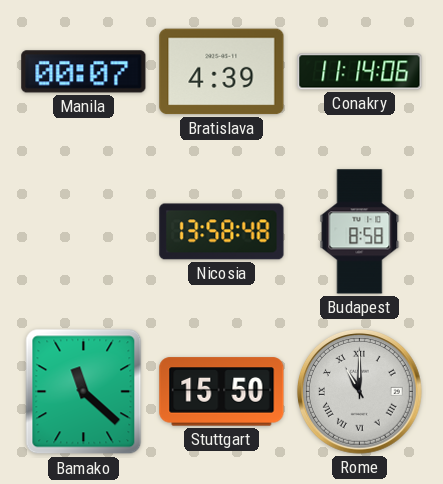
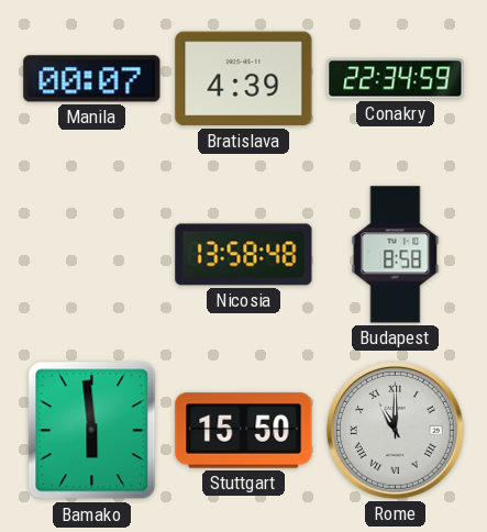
Conakry: 11:14 -> 22:34 (396, 79)
Bamako: 11:22 -> 5:59 (92, 431)
